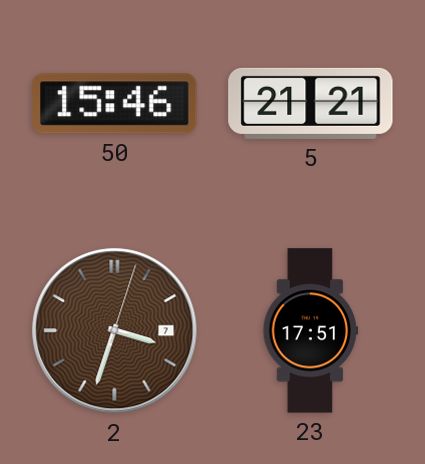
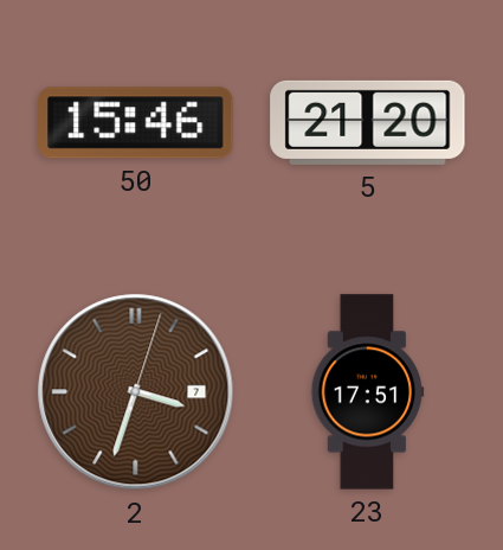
5: 21:21 -> 21:20 (368, 122)
